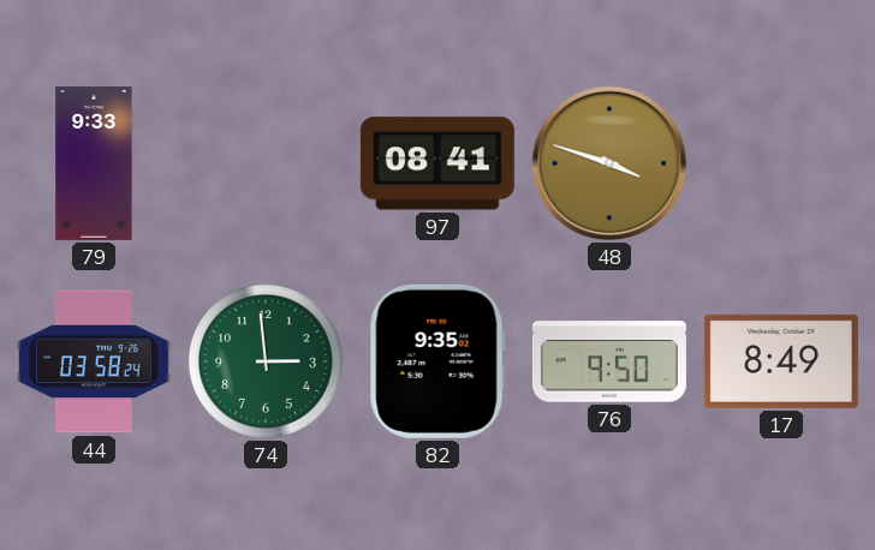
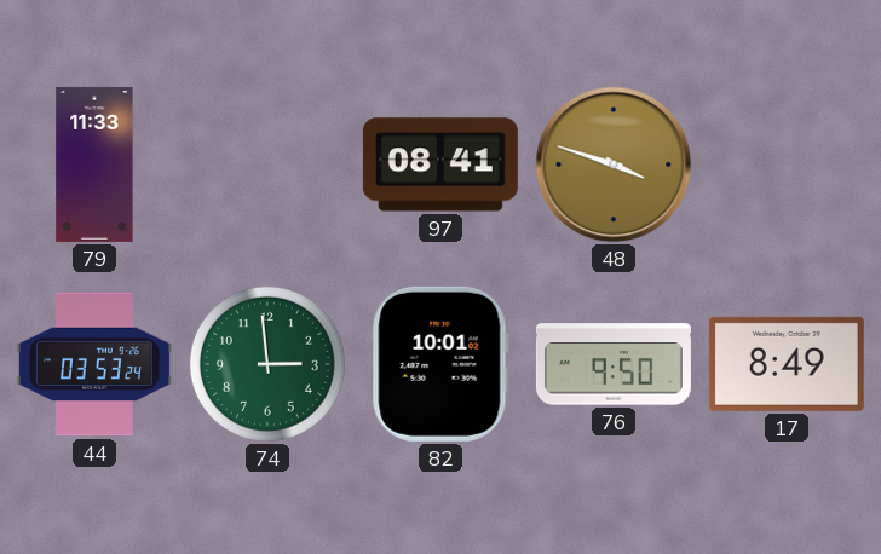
79: 9:33 -> 11:33 (94, 165)
44: 03:58 -> 03:53 (94, 364)
82: 9:35 -> 10:01 (440, 364)
